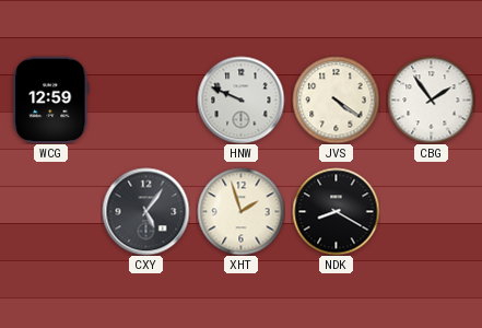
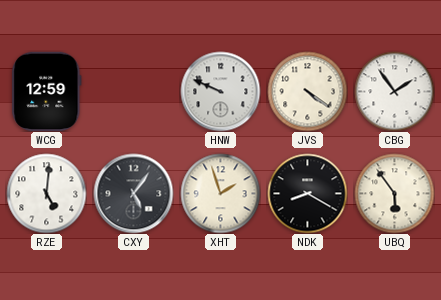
RZE: none -> 5:01 (46, 193)
UBQ: none -> 5:54 (394, 193)
